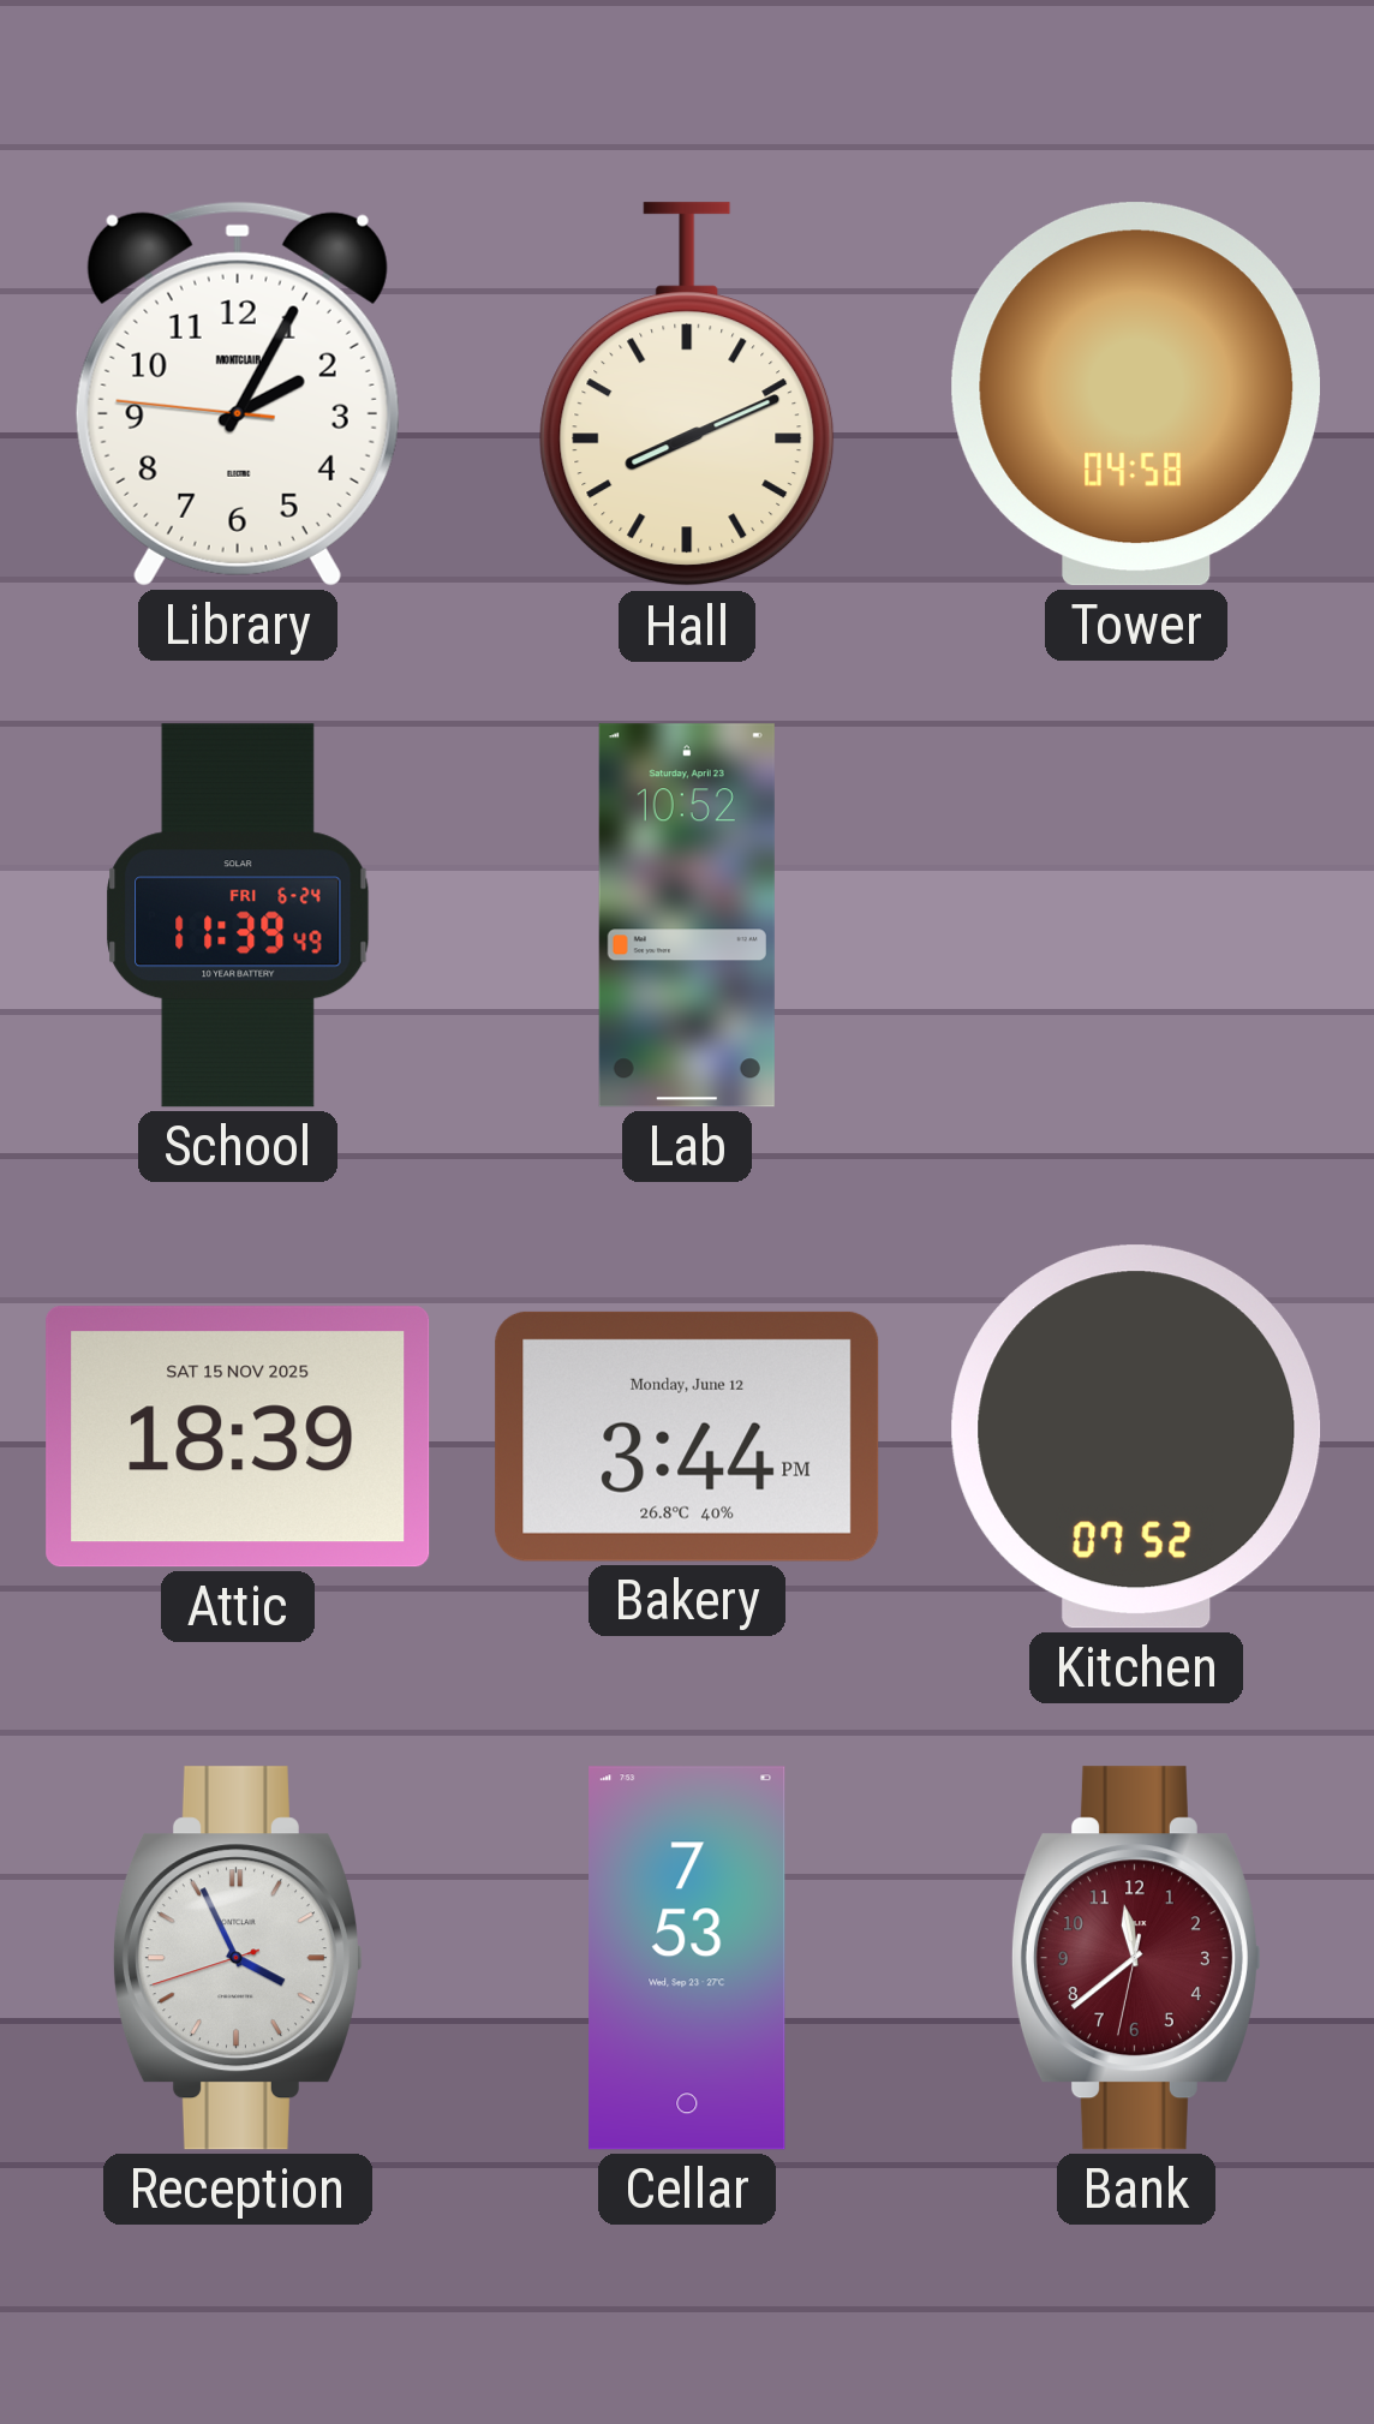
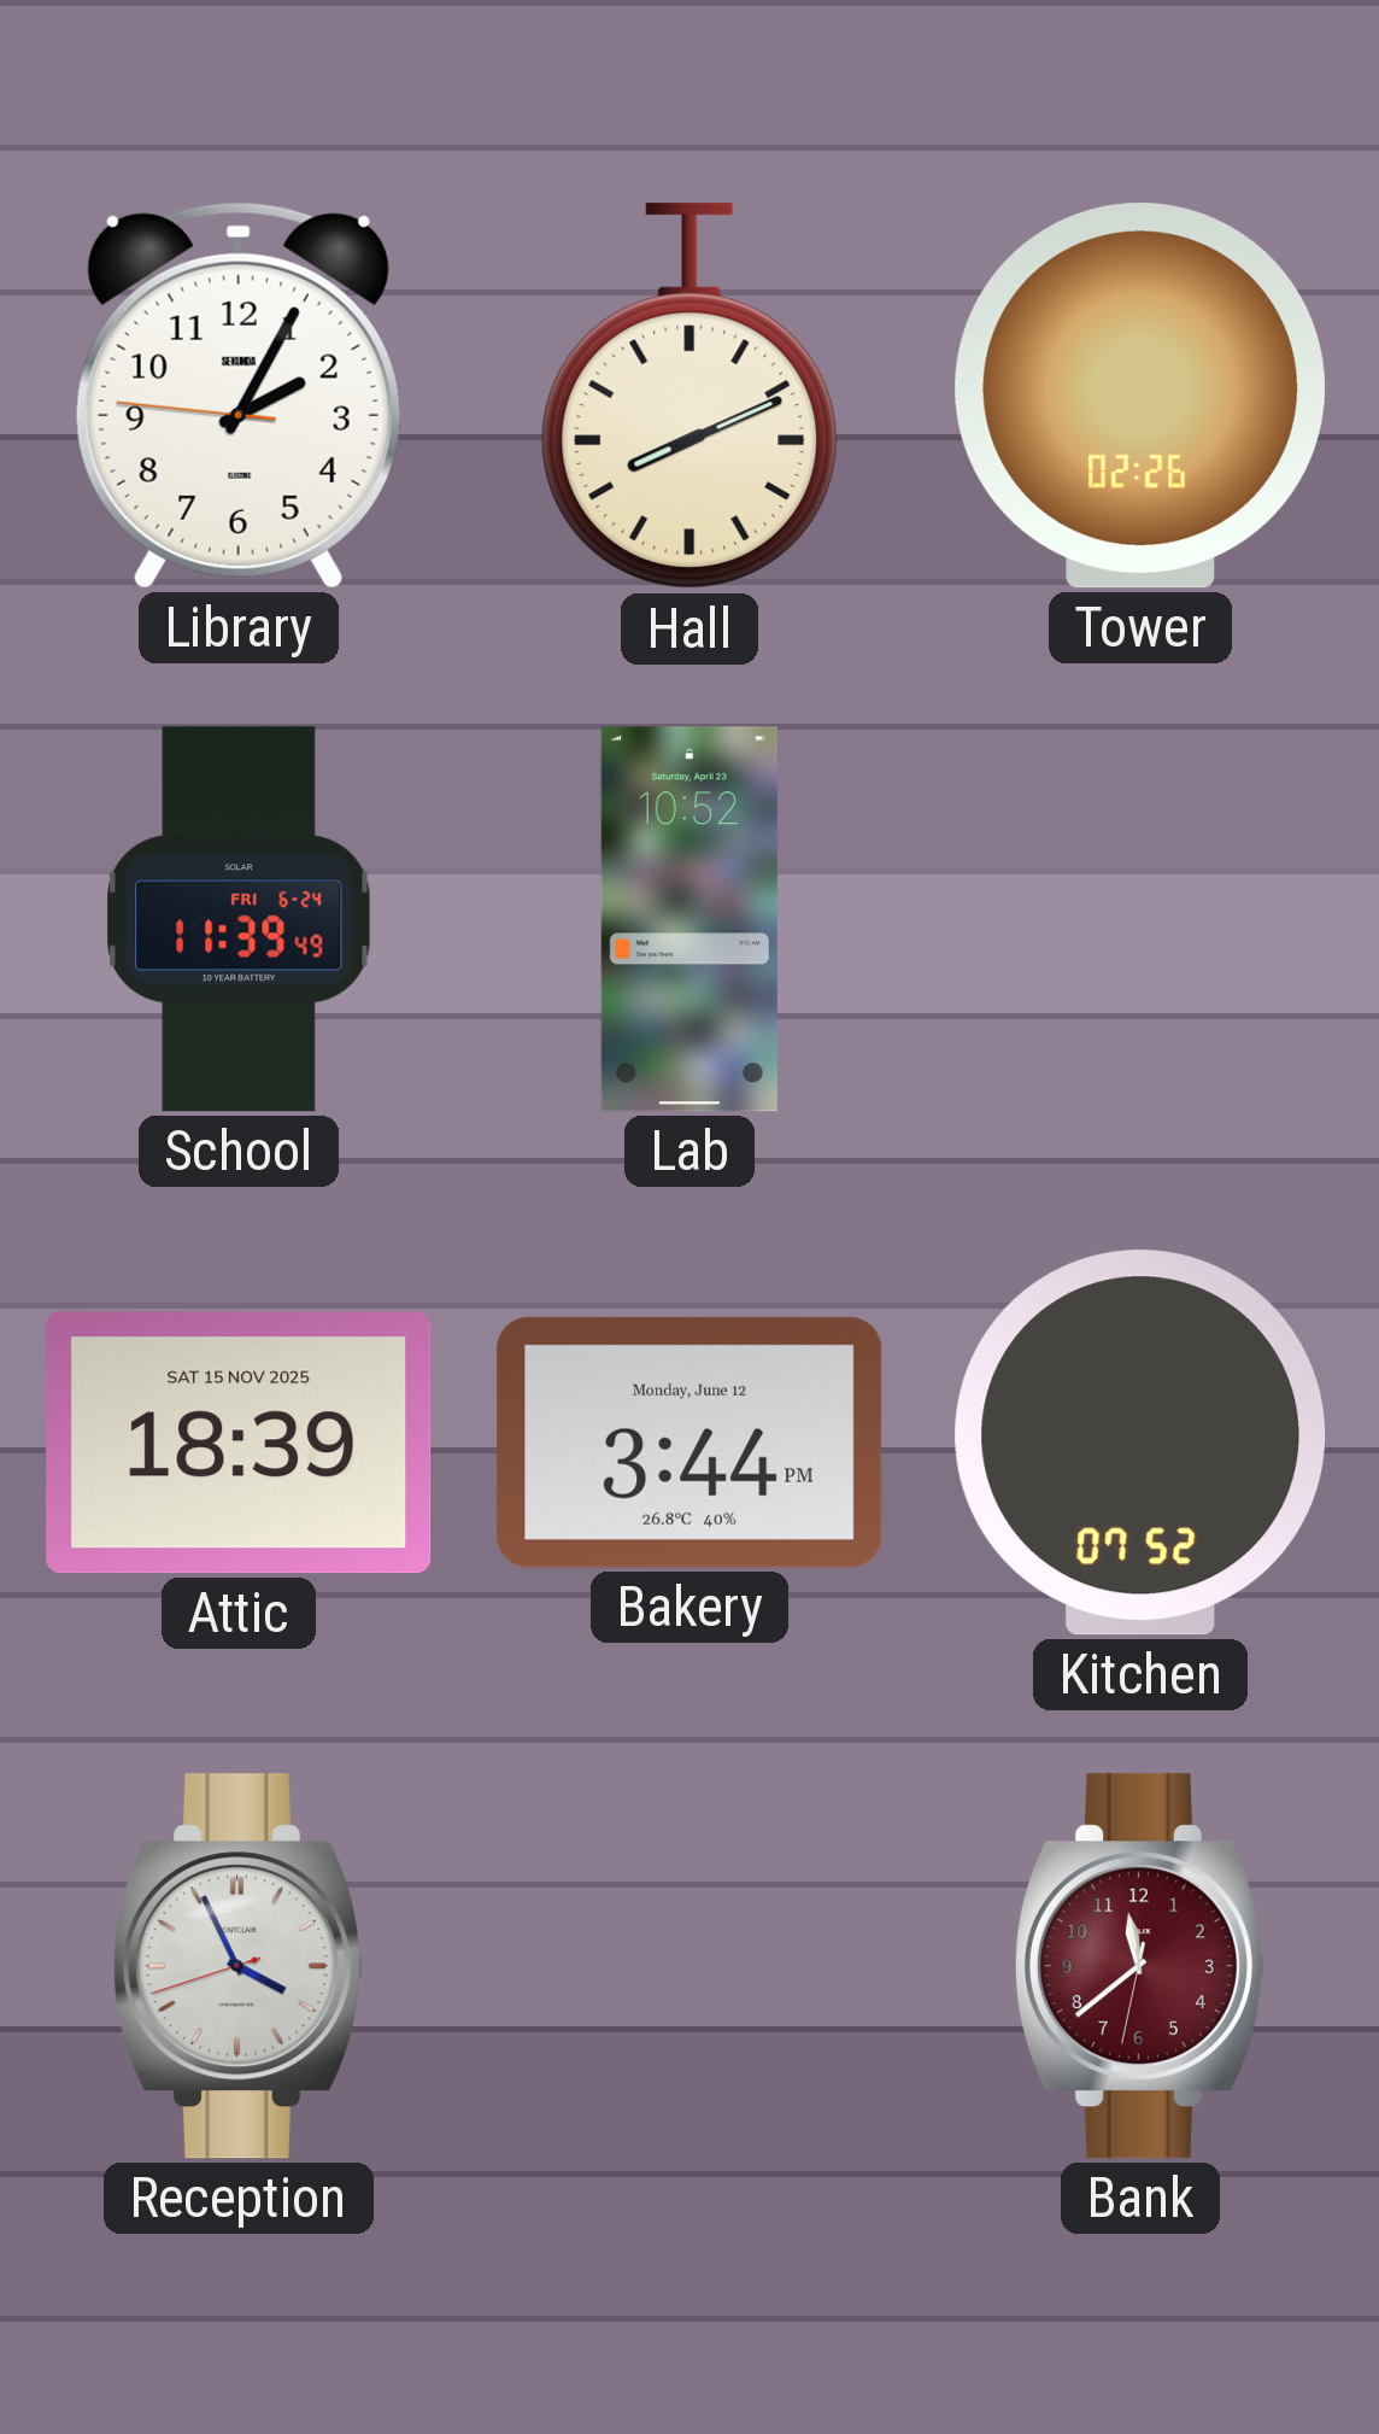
Library brand: MONTCLAIR -> SEKUNDA (239, 396)
Tower: 04:58 -> 02:26 (1140, 396)
Cellar: 7:53 -> none (687, 1958)
